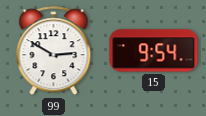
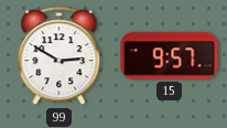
15: 9:54 -> 9:57 (170, 56)
